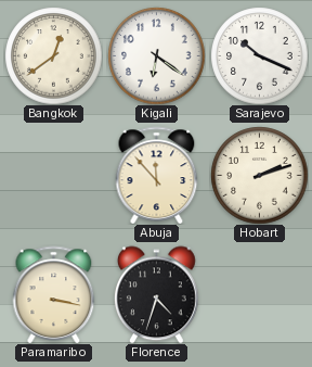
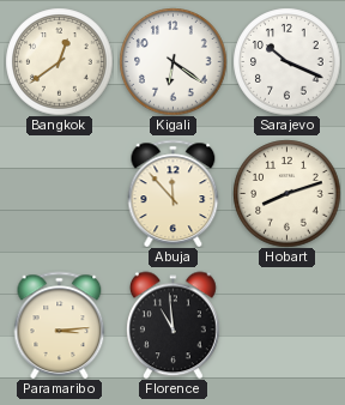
Hobart: 2:12 -> 8:12 (286, 193)
Paramaribo: 3:17 -> 3:14 (60, 325)
Florence: 4:33 -> 10:59 (172, 325)
